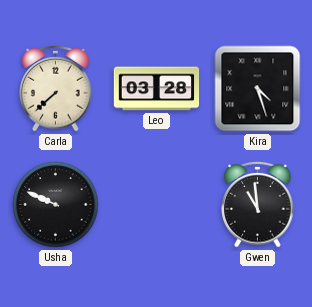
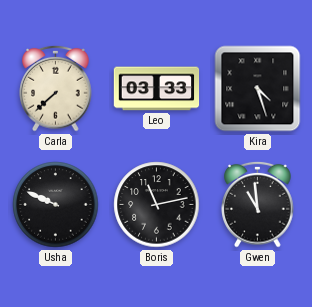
Leo: 03:28 -> 03:33 (157, 89)
Boris: none -> 11:13 (157, 205)
